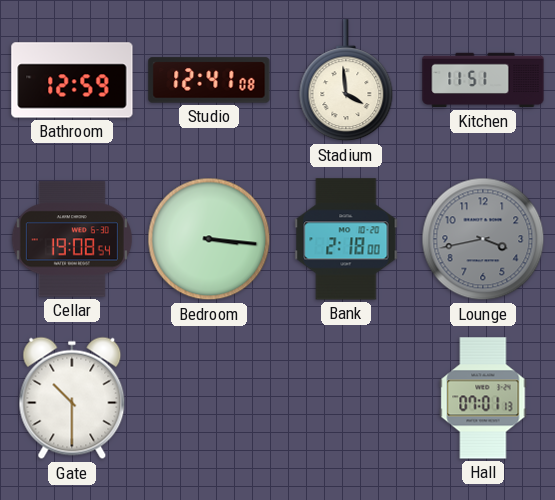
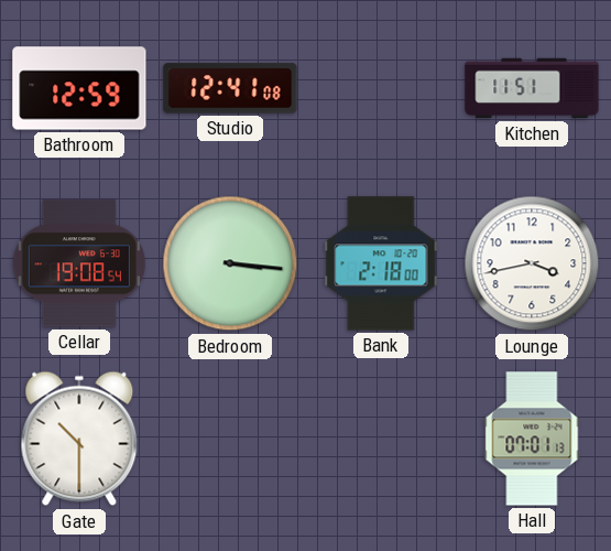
Stadium: 3:59 -> none (346, 81)
Lounge dial: grey -> white (532, 263)
